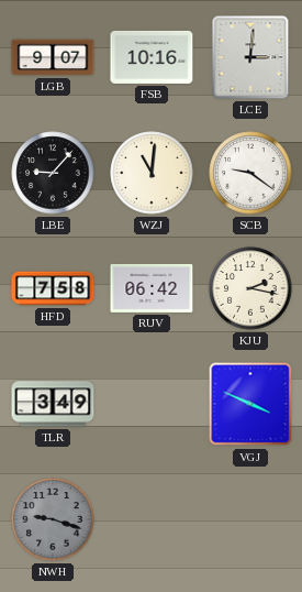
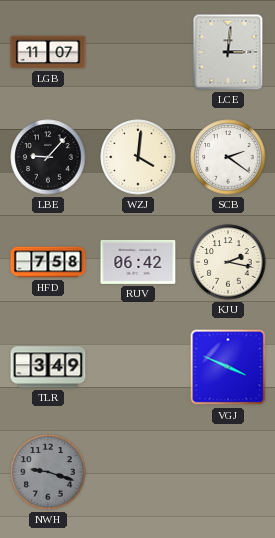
LGB: 9:07 -> 11:07 (48, 52)
FSB: 10:16 -> none (152, 57)
WZJ: 11:01 -> 4:01 (138, 157)
SCB: 9:21 -> 2:21 (228, 157)
